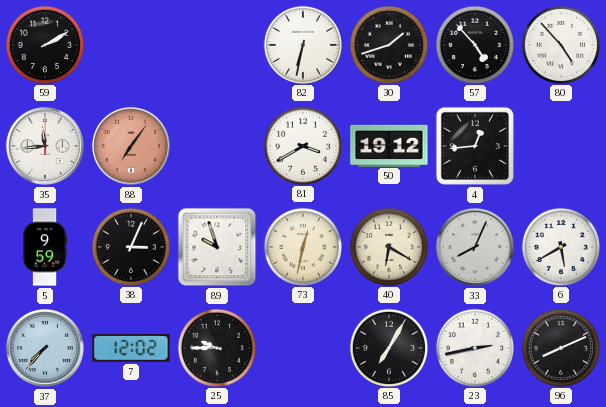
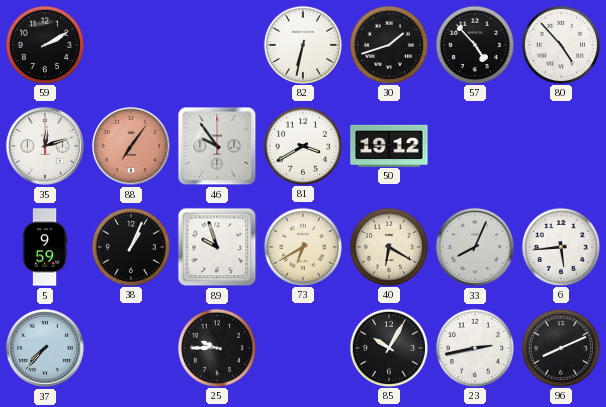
35: 11:44 -> 12:12 (45, 146)
46: none -> 9:54 (217, 146)
4: 12:44 -> none (475, 146)
38: 3:04 -> 1:04 (130, 246)
73: 12:32 -> 6:40 (302, 246)
6: 5:40 -> 5:44 (560, 246)
7: 12:02 -> none (131, 348)
85: 7:05 -> 10:05 (388, 347)
